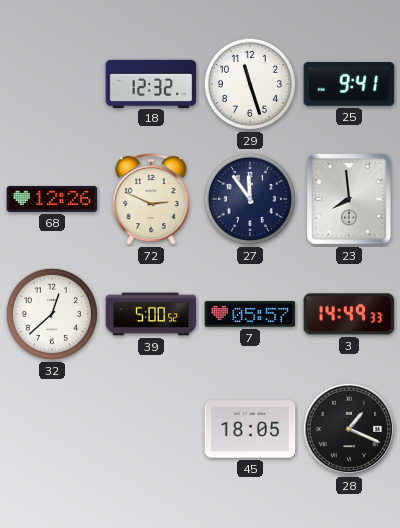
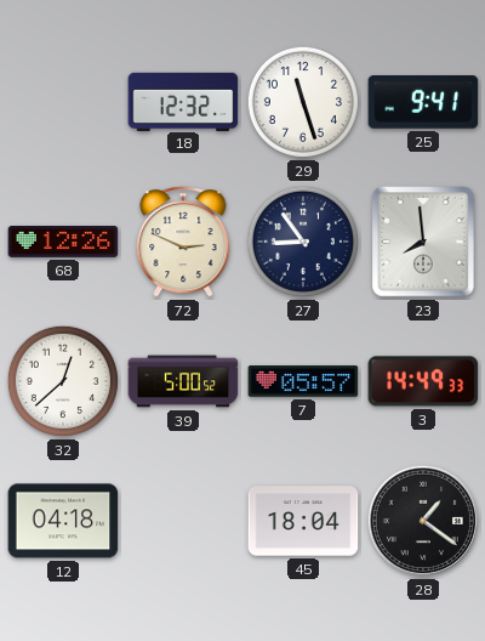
27: 11:54 -> 8:54 (303, 242)
12: none -> 04:18 (63, 521)
45: 18:05 -> 18:04 (303, 521)
28: 1:19 -> 1:21 (423, 521)
